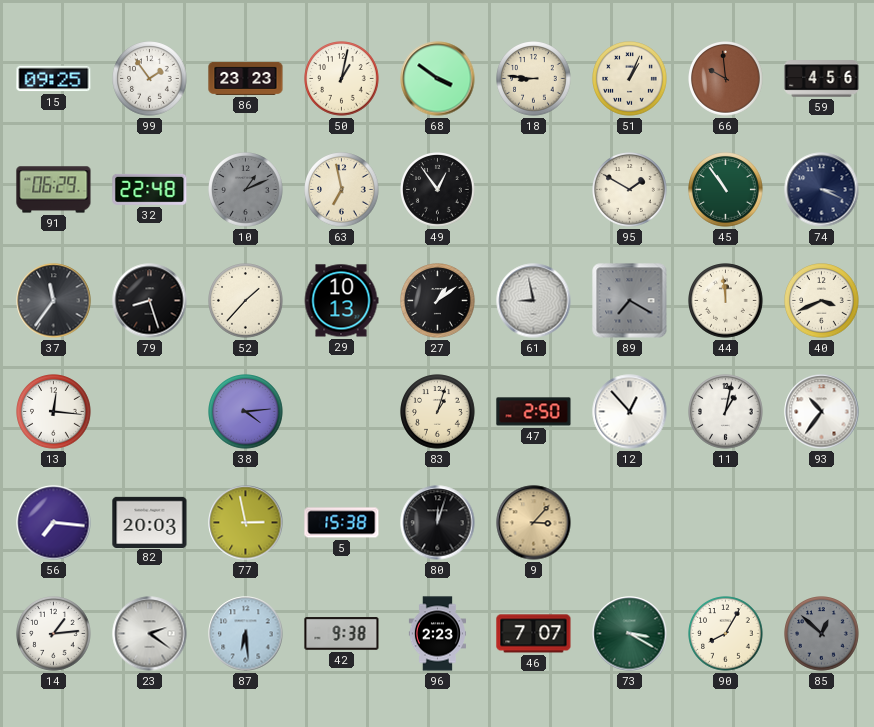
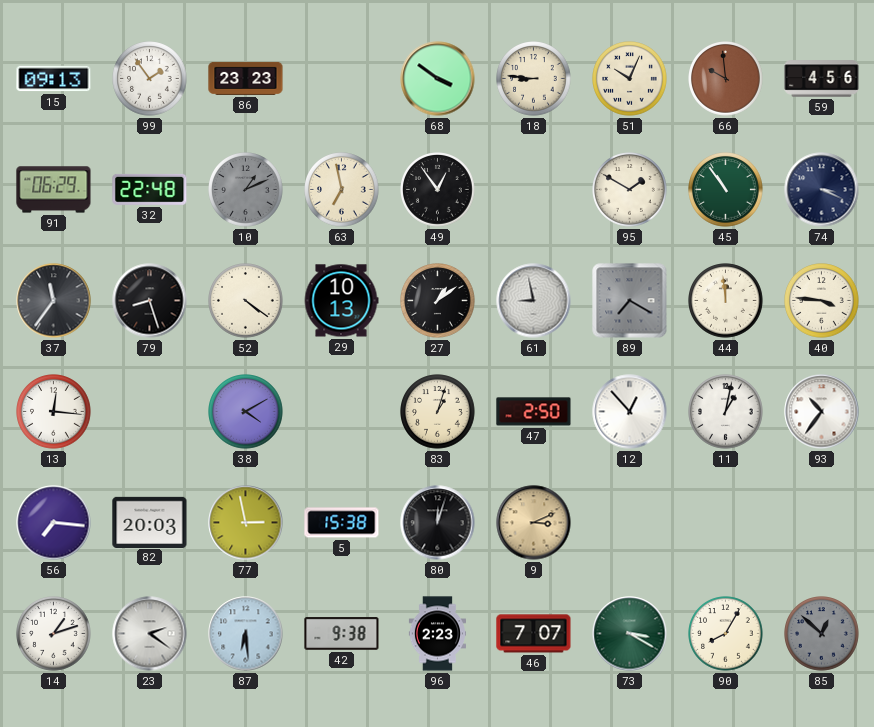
15: 09:25 -> 09:13 (54, 79)
50: 1:02 -> none (342, 79)
51: 1:04 -> 10:04 (630, 79)
52: 1:37 -> 4:21 (246, 301)
40: 3:41 -> 3:46 (822, 301)
38: 4:14 -> 4:10 (246, 412)
9: 3:07 -> 3:11 (534, 523)
14: 1:14 -> 1:12 (54, 634)
